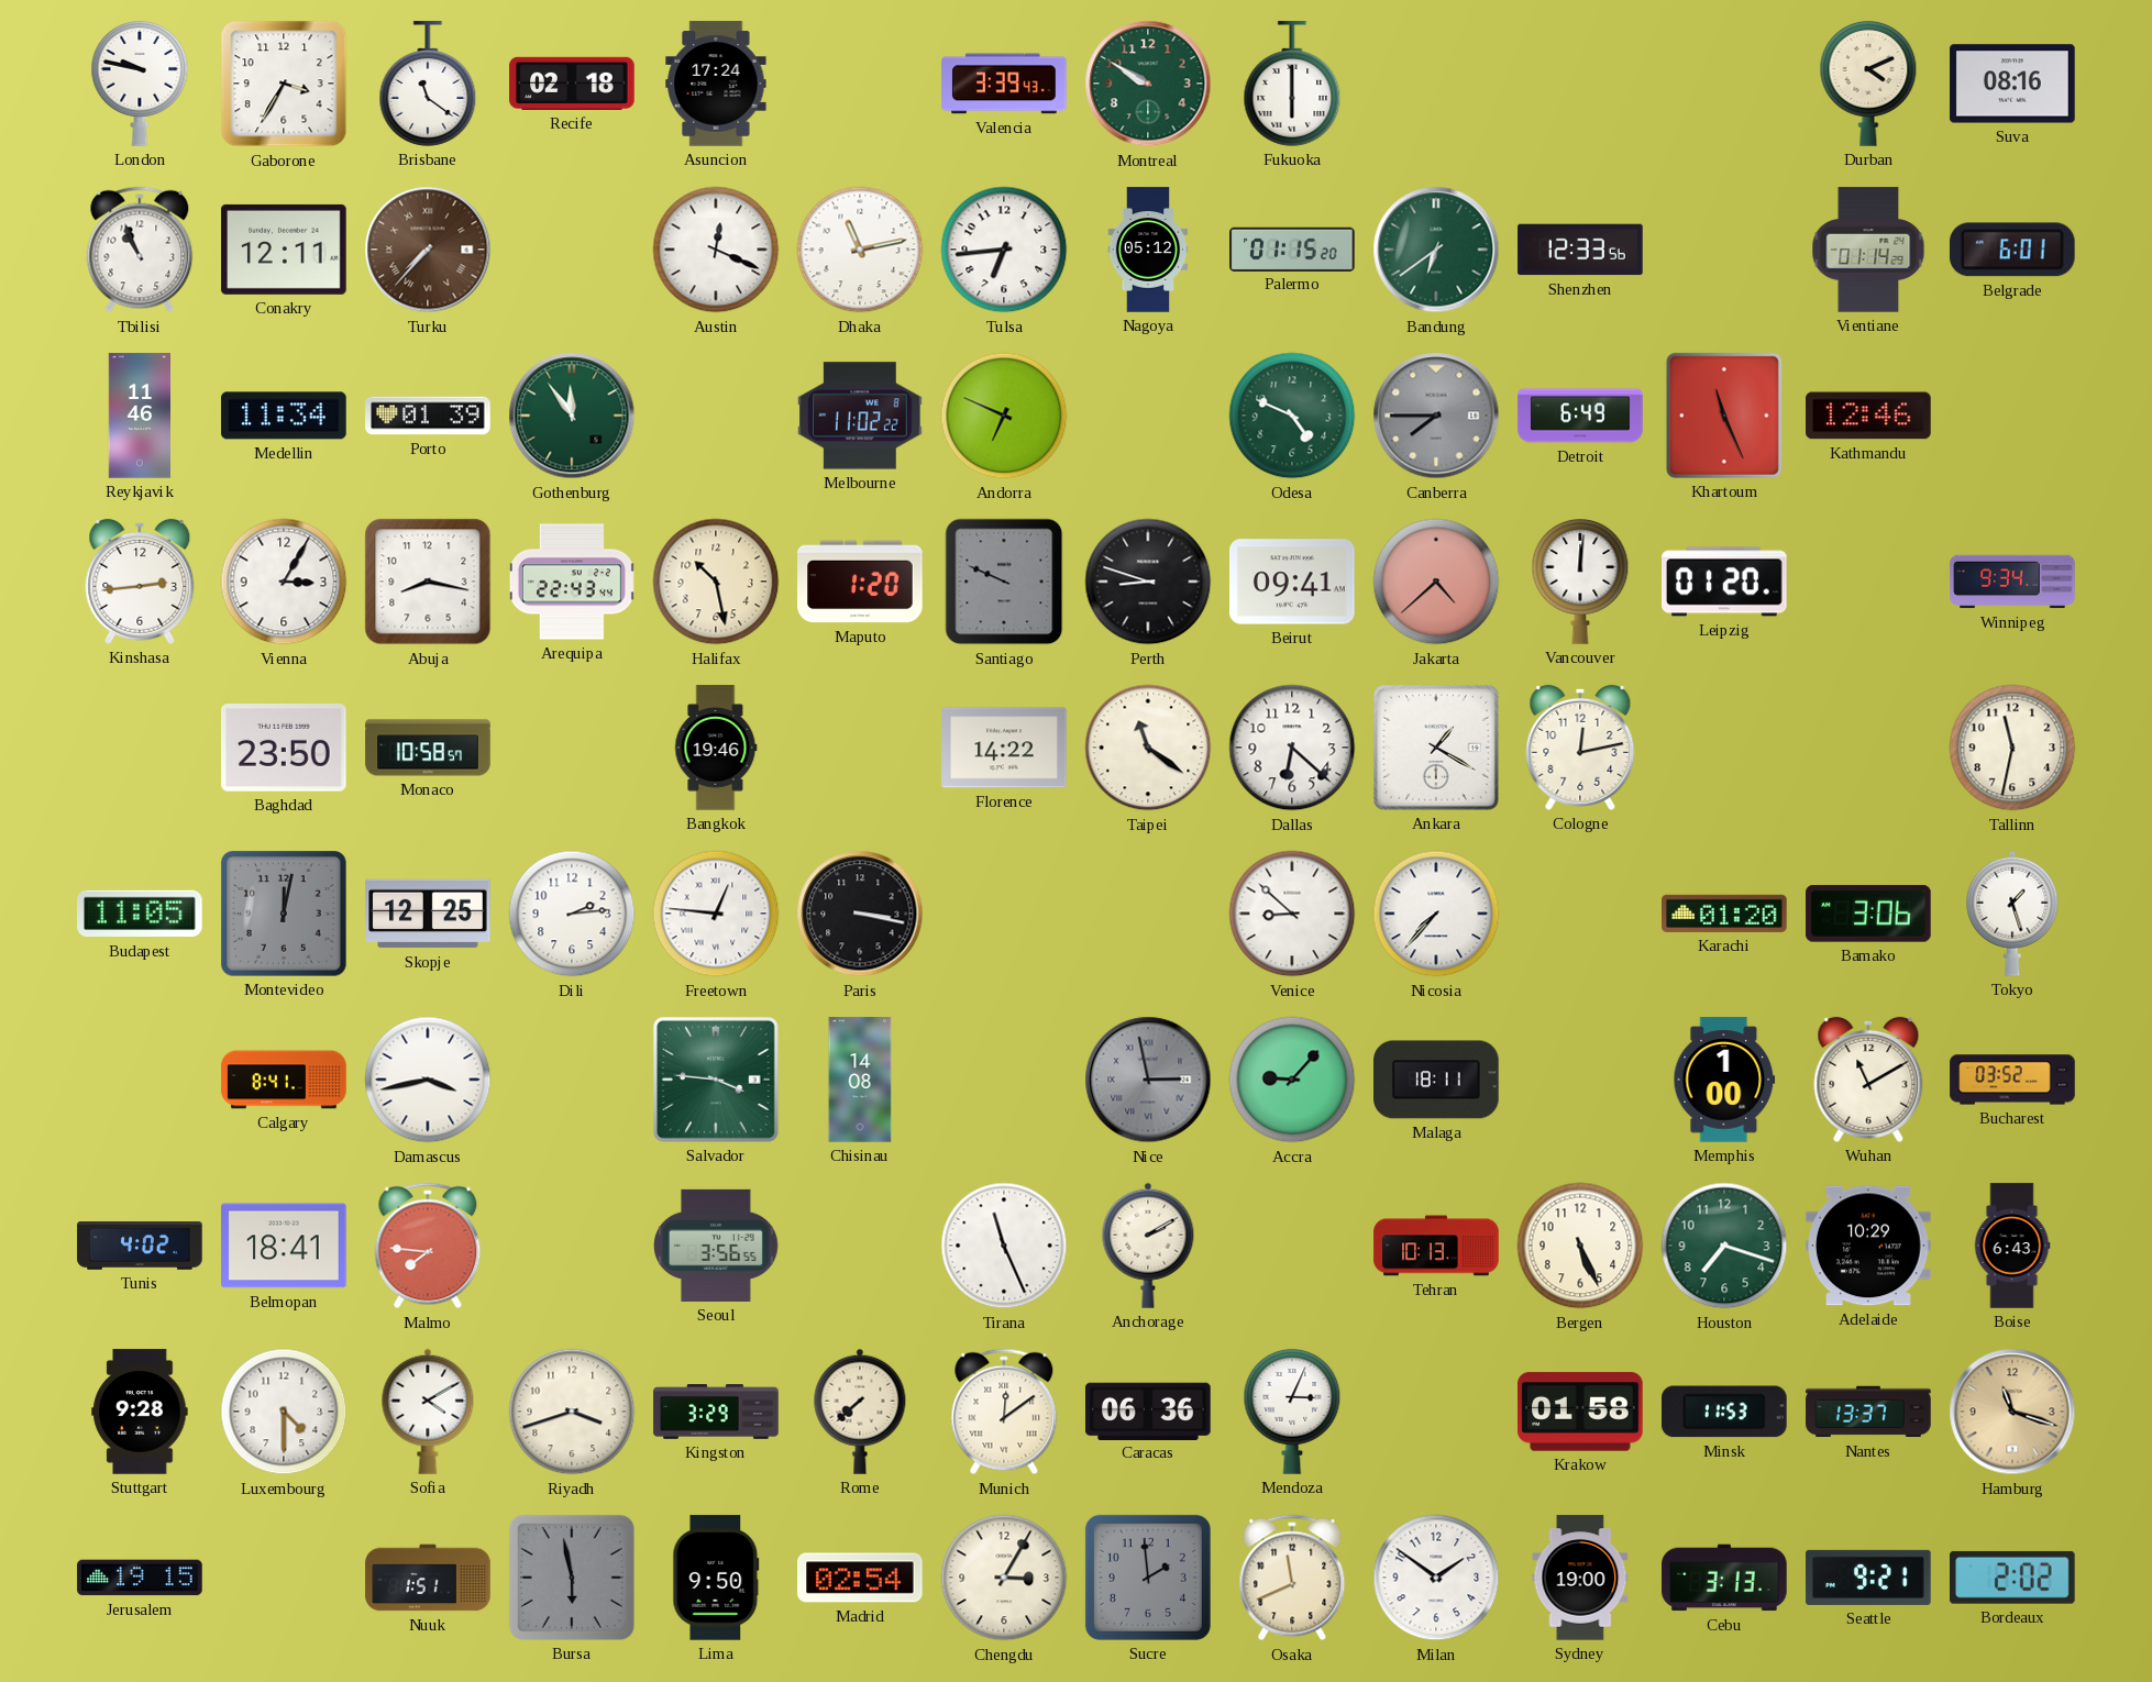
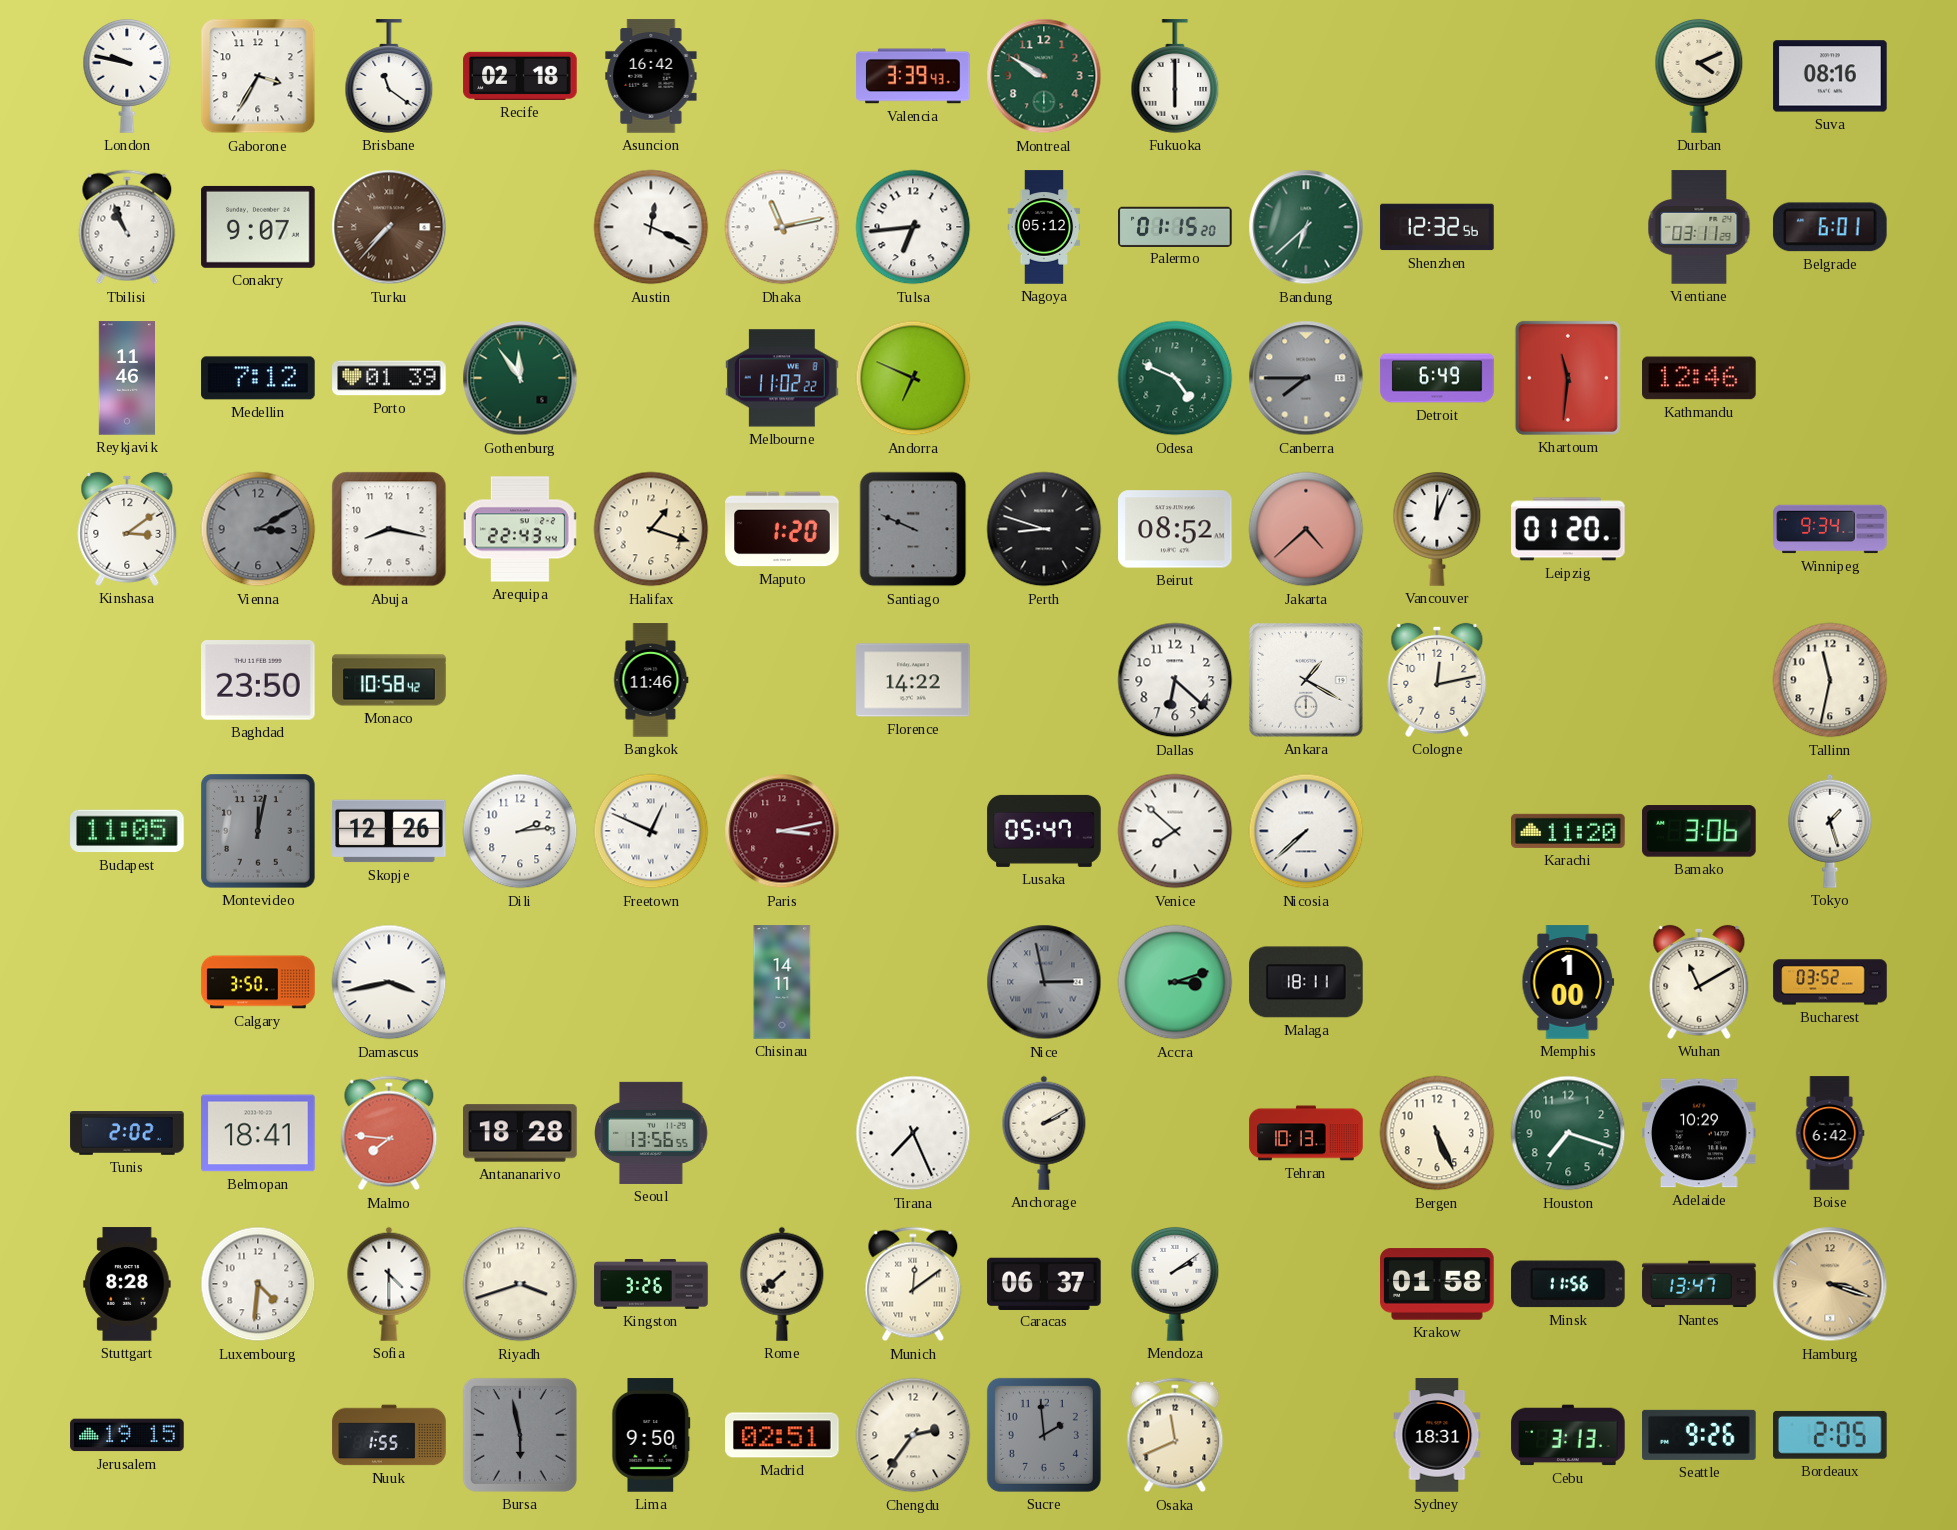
Asuncion: 17:24 -> 16:42 (651, 76)
Conakry: 12:11 -> 9:07 (258, 227)
Bandung: 6:39 -> 6:38 (1306, 227)
Shenzhen: 12:33 -> 12:32 (1437, 227)
Vientiane: 01:14 -> 03:11 (1699, 227)
Medellin: 11:34 -> 7:12 (258, 378)
Khartoum: 11:26 -> 11:31 (1568, 378)
Kinshasa: 2:44 -> 3:09 (127, 529)
Vienna: 3:05 -> 3:10 (258, 529)
Vienna dial: white -> grey (258, 529)
Halifax: 10:28 -> 1:18 (651, 529)
Beirut: 09:41 -> 08:52 (1175, 529)
Vancouver: 12:01 -> 12:04 (1437, 529)
Monaco: 10:58:57 -> 10:58:42 (389, 680)
Bangkok: 19:46 -> 11:46 (651, 680)
Taipei: 11:21 -> none (1148, 748)
Skopje: 12:25 -> 12:26 (389, 831)
Freetown: 12:46 -> 12:49 (651, 831)
Paris: 3:17 -> 3:13 (782, 831)
Paris dial: black -> burgundy (782, 831)
Lusaka: none -> 05:47 (1044, 831)
Venice: 8:52 -> 7:52 (1175, 831)
Nicosia: 7:37 -> 7:38 (1306, 831)
Karachi: 01:20 -> 11:20 (1568, 831)
Calgary: 8:41 -> 3:50 (258, 982)
Salvador: 3:46 -> none (717, 1081)
Chisinau: 14:08 -> 14:11 (782, 982)
Accra: 9:07 -> 3:12 (1175, 982)
Tunis: 4:02 -> 2:02 (127, 1133)
Antananarivo: none -> 18:28 (520, 1133)
Seoul: 3:56 -> 13:56 (651, 1133)
Tirana: 11:26 -> 7:26 (913, 1133)
Boise: 6:43 -> 6:42 (1830, 1133)
Stuttgart: 9:28 -> 8:28 (127, 1284)
Luxembourg: 4:30 -> 4:31 (258, 1284)
Sofia: 4:10 -> 4:30 (389, 1284)
Kingston: 3:29 -> 3:26 (651, 1285)
Caracas: 06:36 -> 06:37 (1044, 1283)
Mendoza: 3:04 -> 2:09 (1175, 1284)
Minsk: 11:53 -> 11:56 (1569, 1284)
Nantes: 13:37 -> 13:47 (1699, 1284)
Hamburg: 11:18 -> 3:18 (1830, 1284)
Nuuk: 1:51 -> 1:55 (389, 1435)
Madrid: 02:54 -> 02:51 (782, 1435)
Chengdu: 3:05 -> 2:36 (913, 1435)
Milan: 1:51 -> none (1436, 1578)
Sydney: 19:00 -> 18:31 (1437, 1435)
Seattle: 9:21 -> 9:26 (1699, 1435)
Bordeaux: 2:02 -> 2:05 (1831, 1435)
